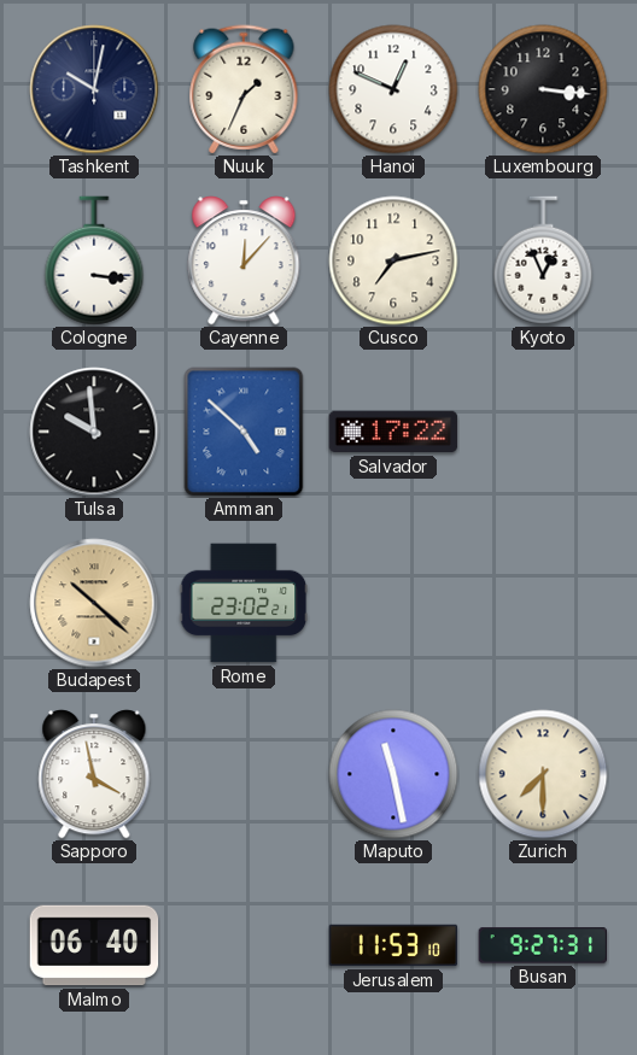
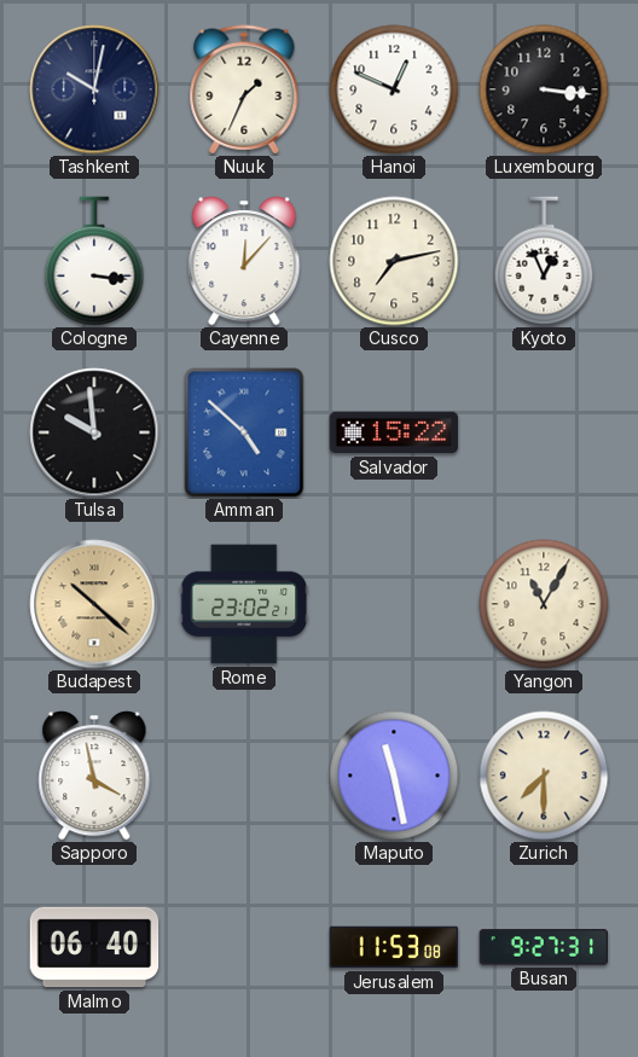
Salvador: 17:22 -> 15:22 (394, 432)
Yangon: none -> 11:05 (544, 604)
Jerusalem: 11:53:10 -> 11:53:08 (394, 947)
